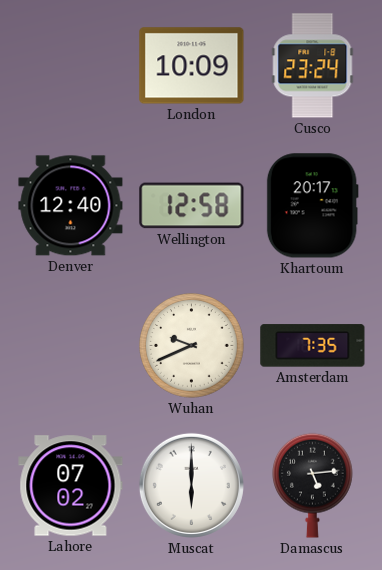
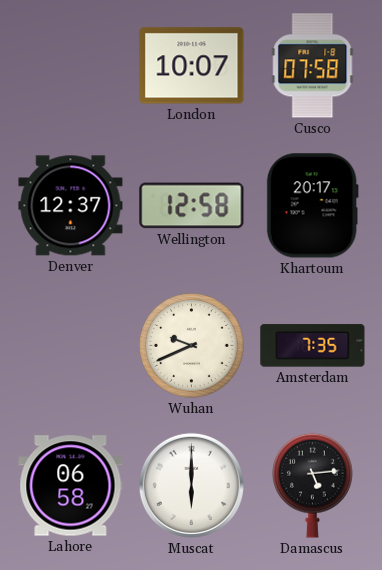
London: 10:09 -> 10:07 (192, 66)
Cusco: 23:24 -> 07:58 (313, 66)
Denver: 12:40 -> 12:37 (71, 206)
Lahore: 07:02 -> 06:58 (71, 486)
